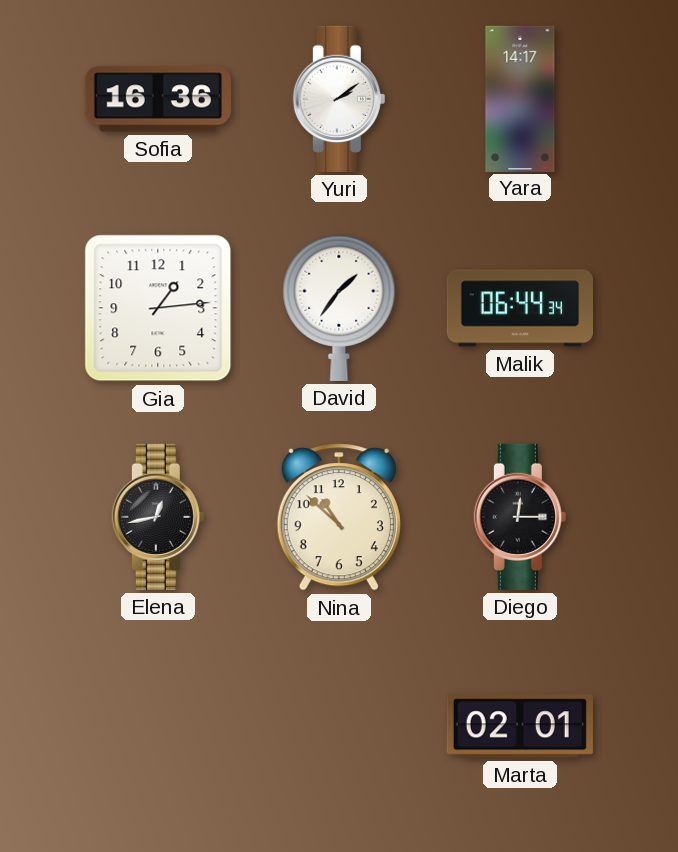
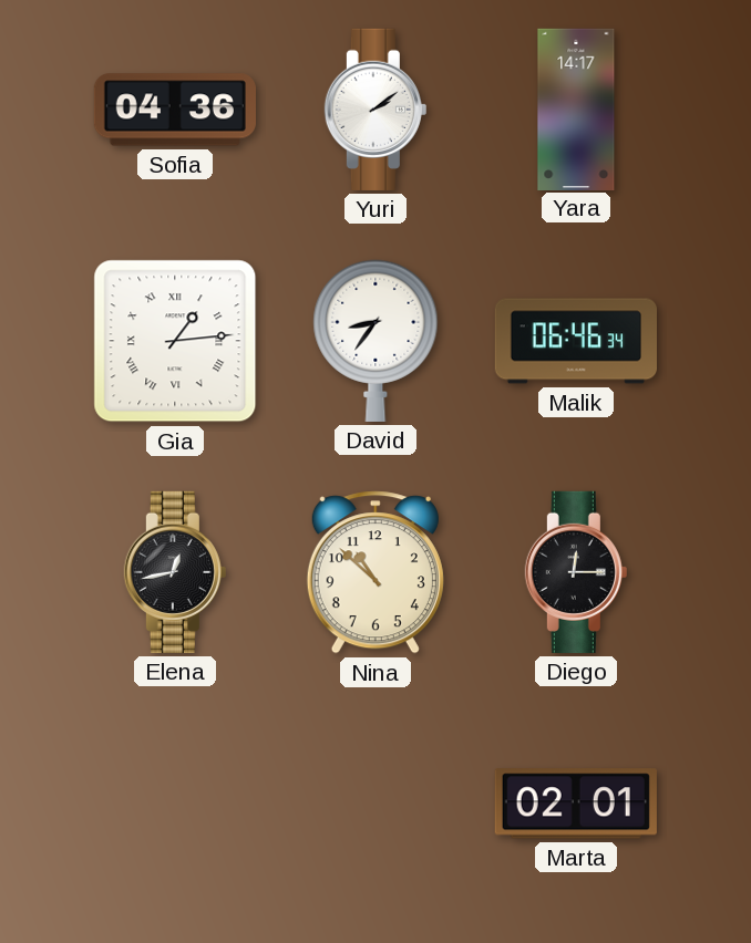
Sofia: 16:36 -> 04:36 (175, 110)
Gia numerals: Arabic -> Roman (175, 341)
David: 1:36 -> 8:36 (375, 341)
Malik: 06:44 -> 06:46 (575, 341)
